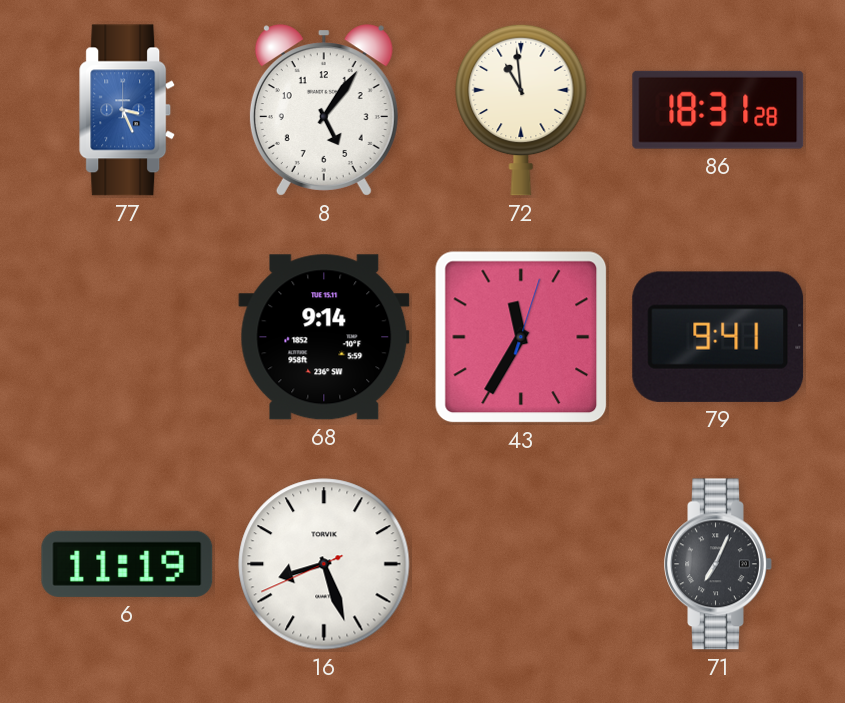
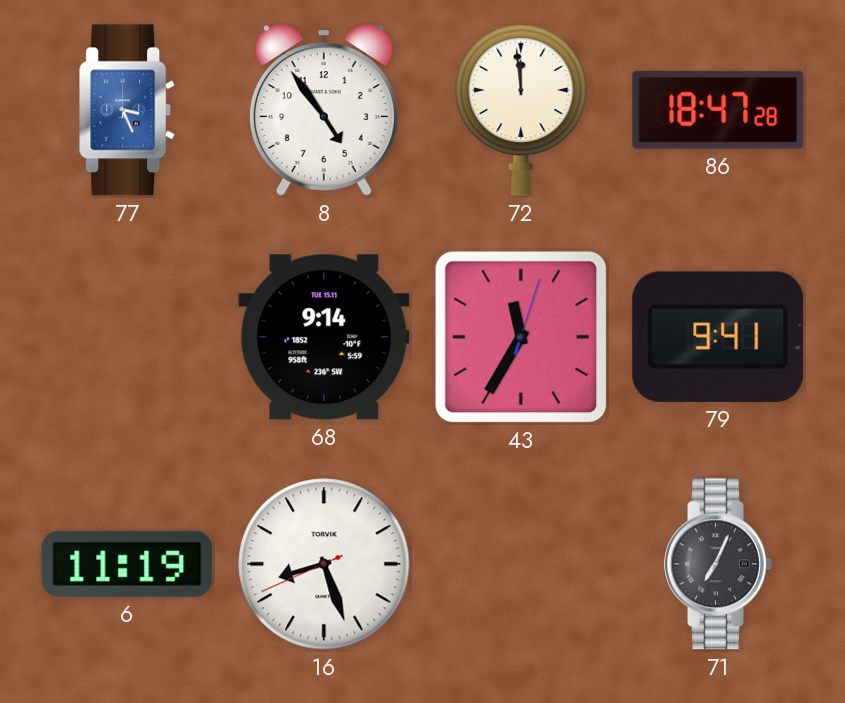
8: 5:06 -> 4:54 (324, 110)
72: 10:59 -> 11:59 (521, 110)
86: 18:31 -> 18:47 (718, 110)
